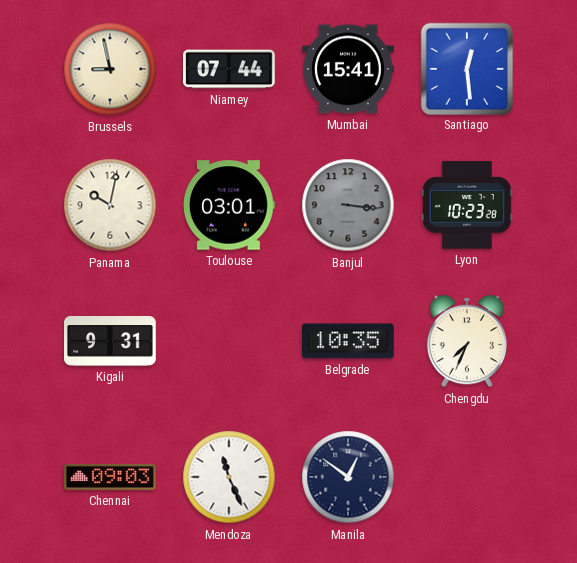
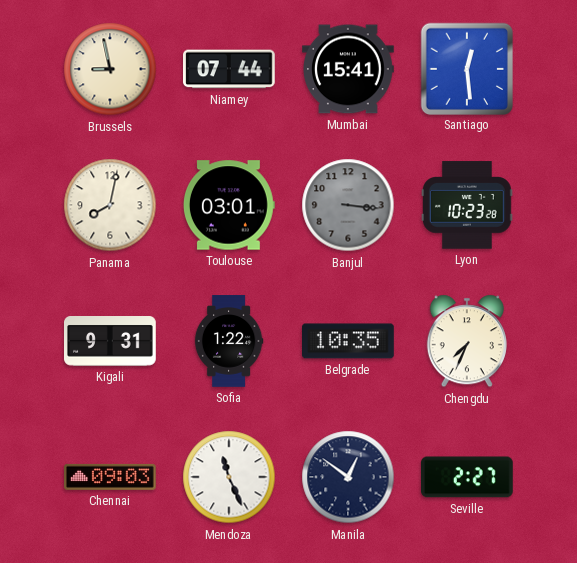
Panama: 10:02 -> 8:02 (110, 205)
Sofia: none -> 1:22 (229, 341)
Seville: none -> 2:27 (467, 477)
